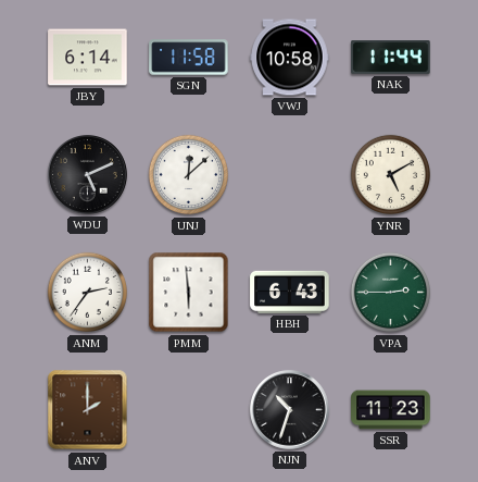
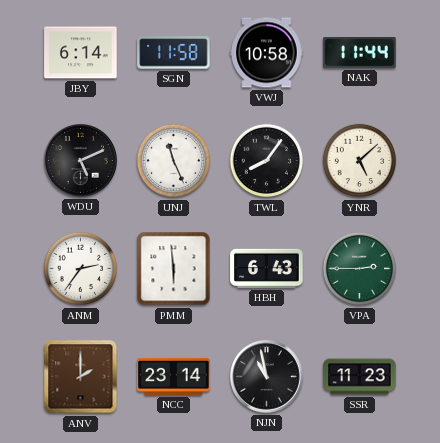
UNJ: 12:08 -> 11:26 (174, 161)
TWL: none -> 8:06 (267, 161)
YNR: 5:10 -> 5:08 (360, 161)
NCC: none -> 23:14 (174, 376)
NJN: 10:33 -> 10:58 (267, 377)
